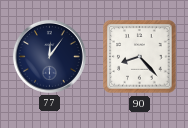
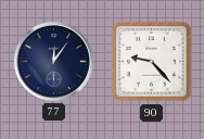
90: 8:23 -> 9:23 (152, 62)
